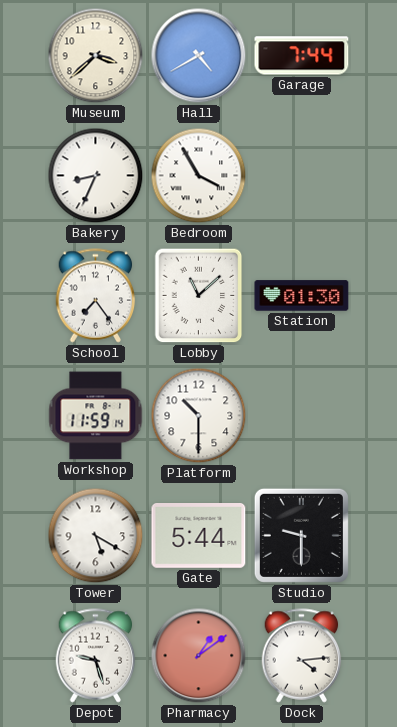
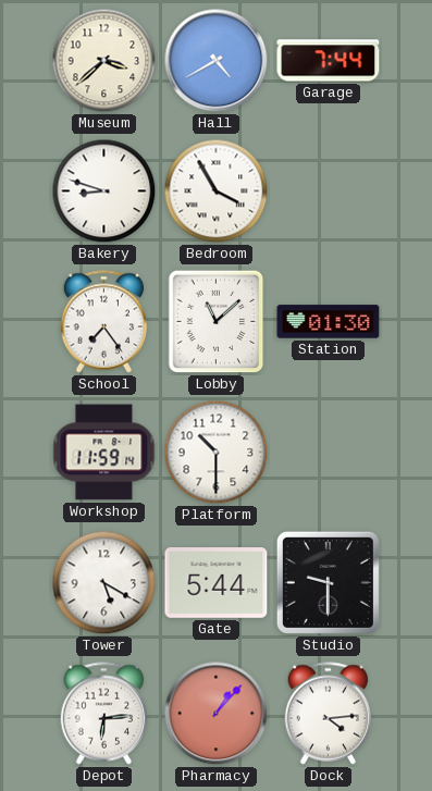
Bakery: 8:34 -> 8:48 (104, 191)
Depot: 9:27 -> 6:14 (104, 714)
Pharmacy: 1:09 -> 1:07 (217, 714)
